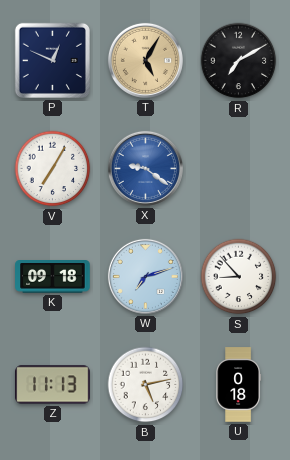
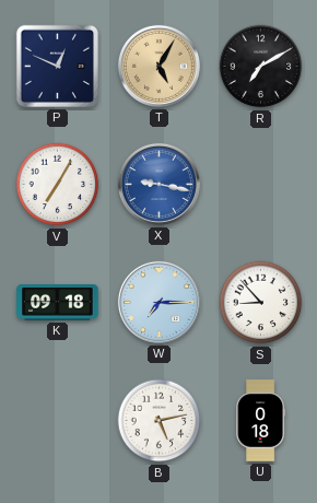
X: 9:21 -> 9:17 (158, 184)
W: 7:12 -> 7:15 (158, 302)
Z: 11:13 -> none (53, 385)
